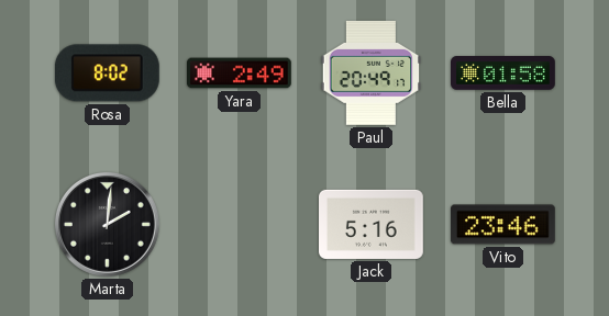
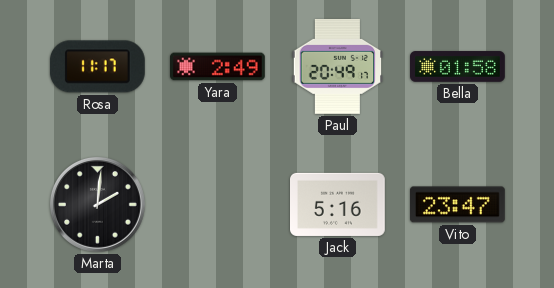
Rosa: 8:02 -> 11:17 (97, 67)
Vito: 23:46 -> 23:47 (458, 205)
